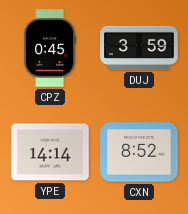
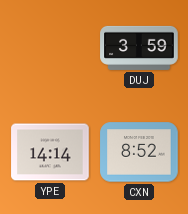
CPZ: 0:45 -> none (50, 48)
